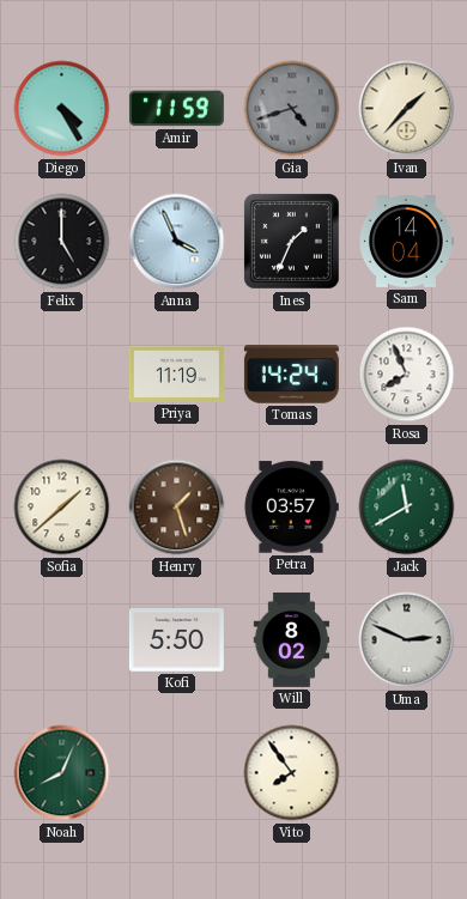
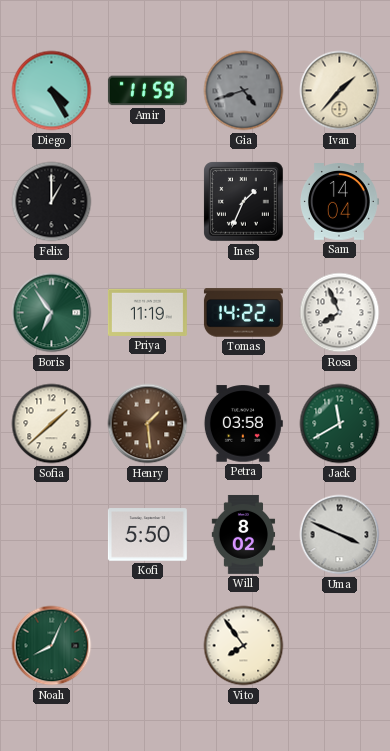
Felix: 5:00 -> 1:00 (52, 202)
Anna: 3:56 -> none (177, 242)
Boris: none -> 6:54 (52, 313)
Tomas: 14:24 -> 14:22 (243, 313)
Henry: 1:27 -> 1:29 (148, 424)
Petra: 03:57 -> 03:58 (243, 424)
Uma: 2:49 -> 3:49 (340, 535)
